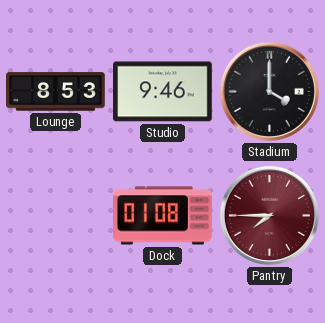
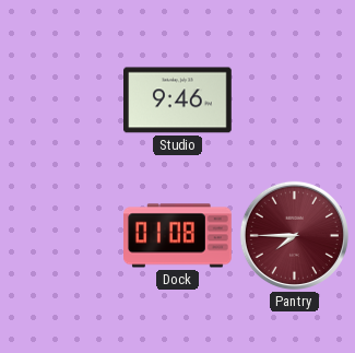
Lounge: 8:53 -> none (56, 92)
Stadium: 4:00 -> none (269, 91)
